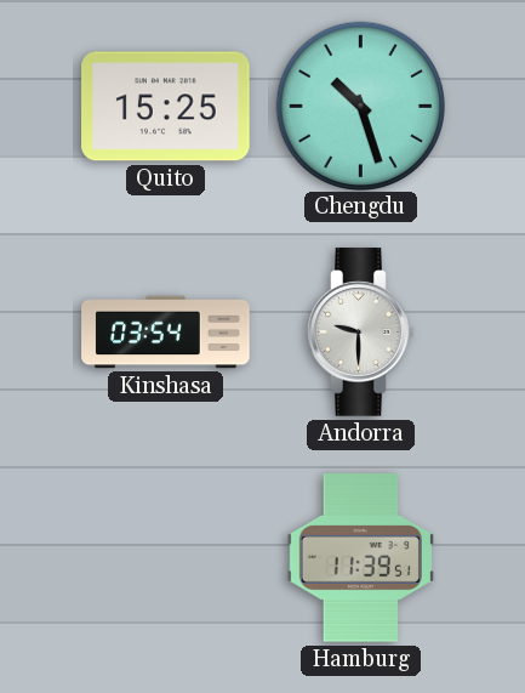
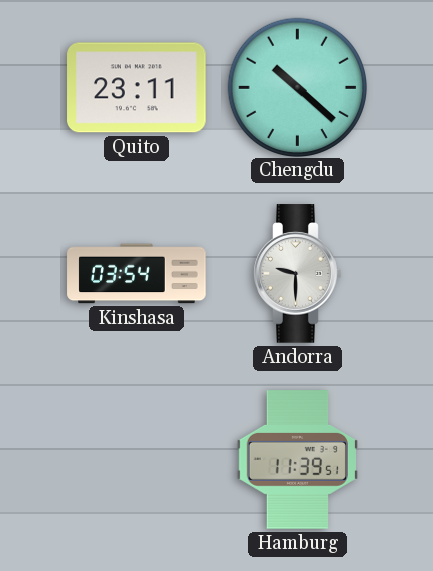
Quito: 15:25 -> 23:11 (137, 88)
Chengdu: 10:27 -> 10:22 (297, 87)
